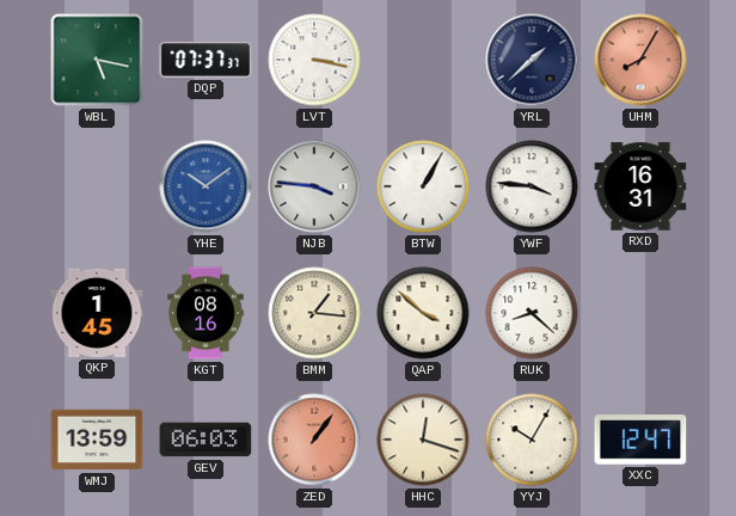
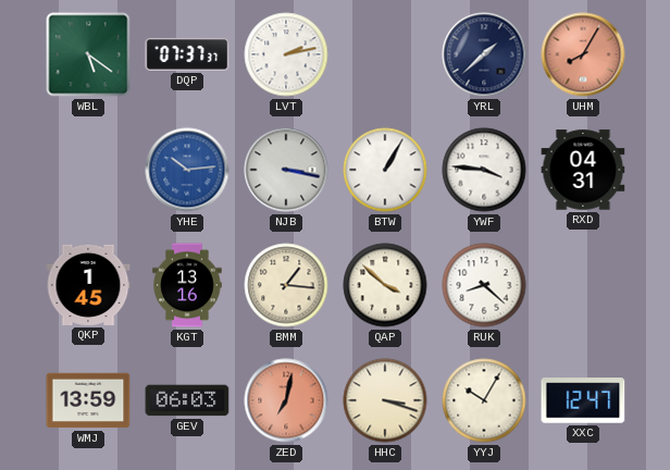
WBL: 5:17 -> 5:21 (88, 54)
LVT: 3:17 -> 2:13 (286, 54)
YHE: 10:09 -> 10:14 (187, 170)
NJB: 3:46 -> 3:17 (286, 170)
RXD: 16:31 -> 04:31 (583, 170)
KGT: 08:16 -> 13:16 (187, 285)
ZED: 1:06 -> 7:02 (286, 400)
HHC: 12:18 -> 3:18 (385, 400)
